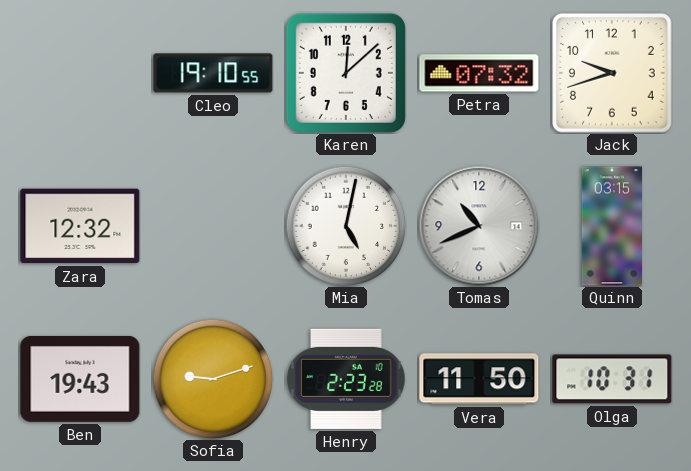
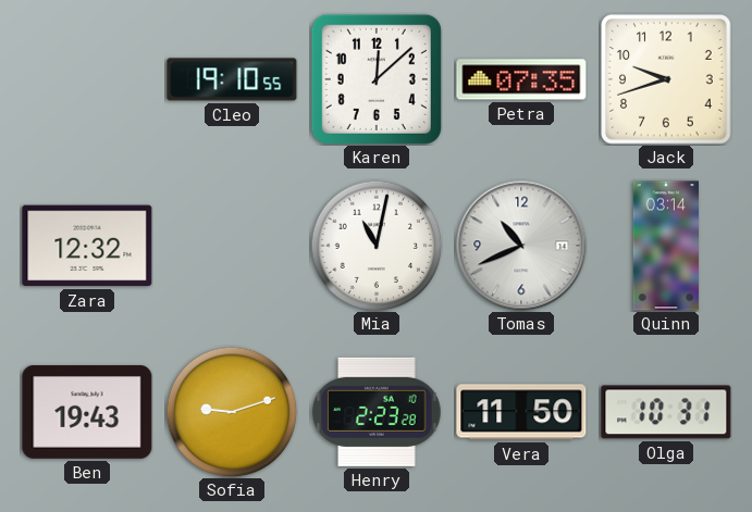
Petra: 07:32 -> 07:35 (521, 79)
Mia: 5:02 -> 11:02 (377, 246)
Quinn: 03:15 -> 03:14 (665, 246)
